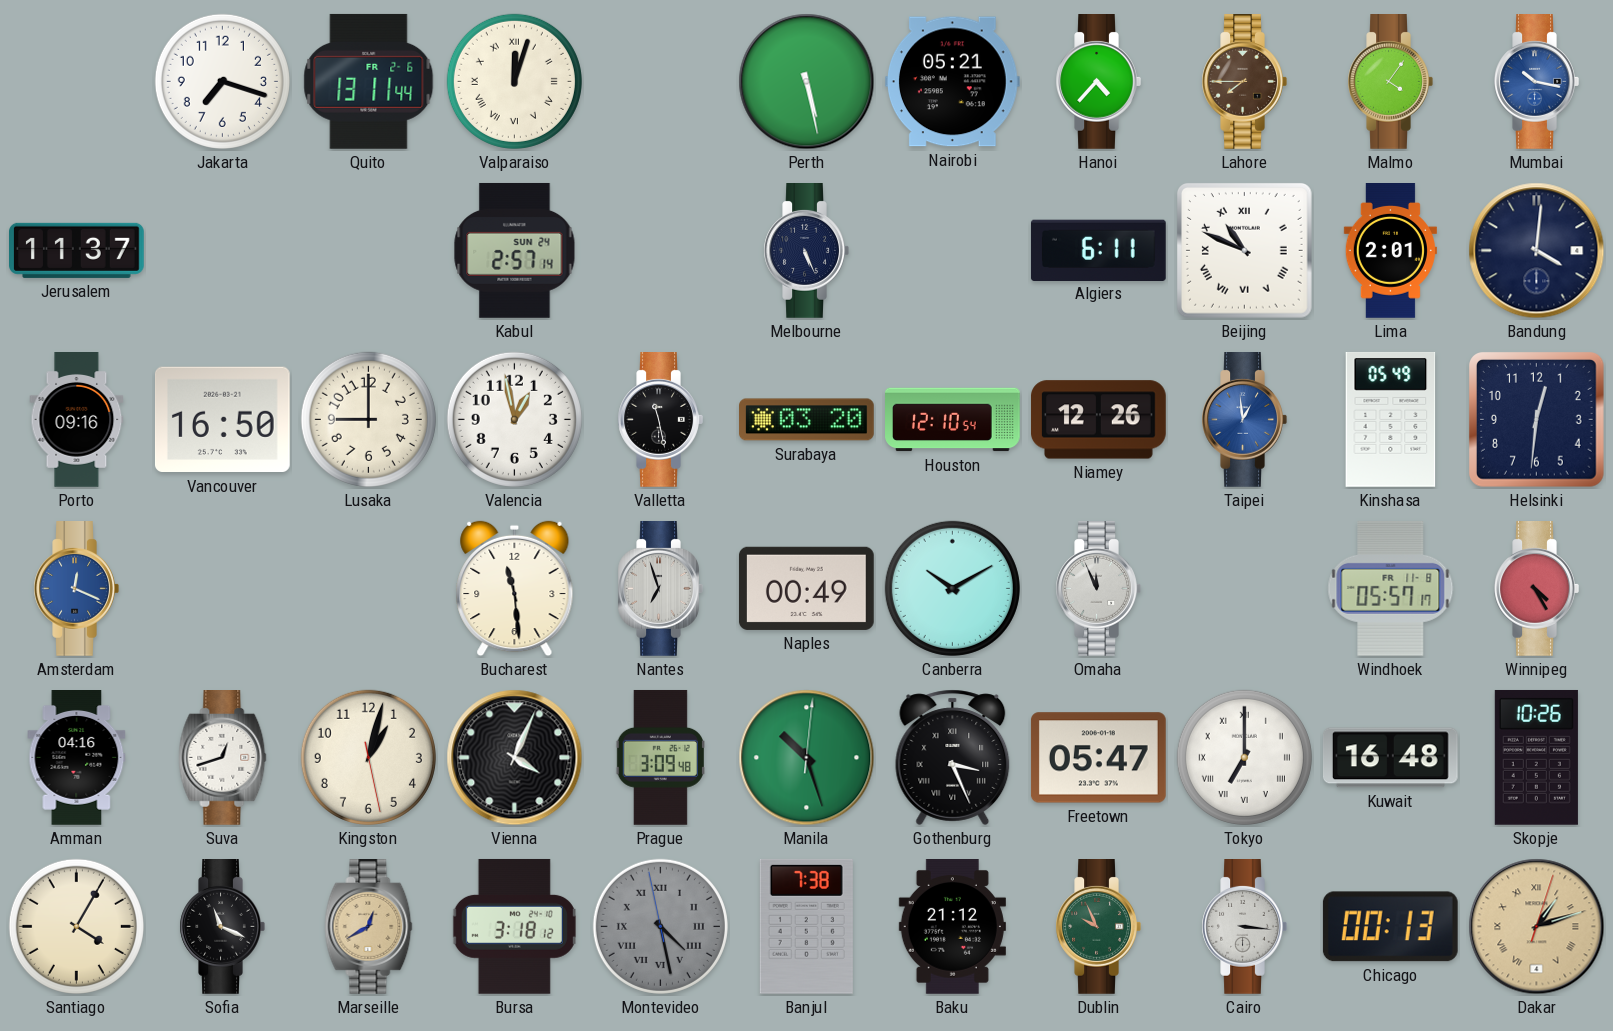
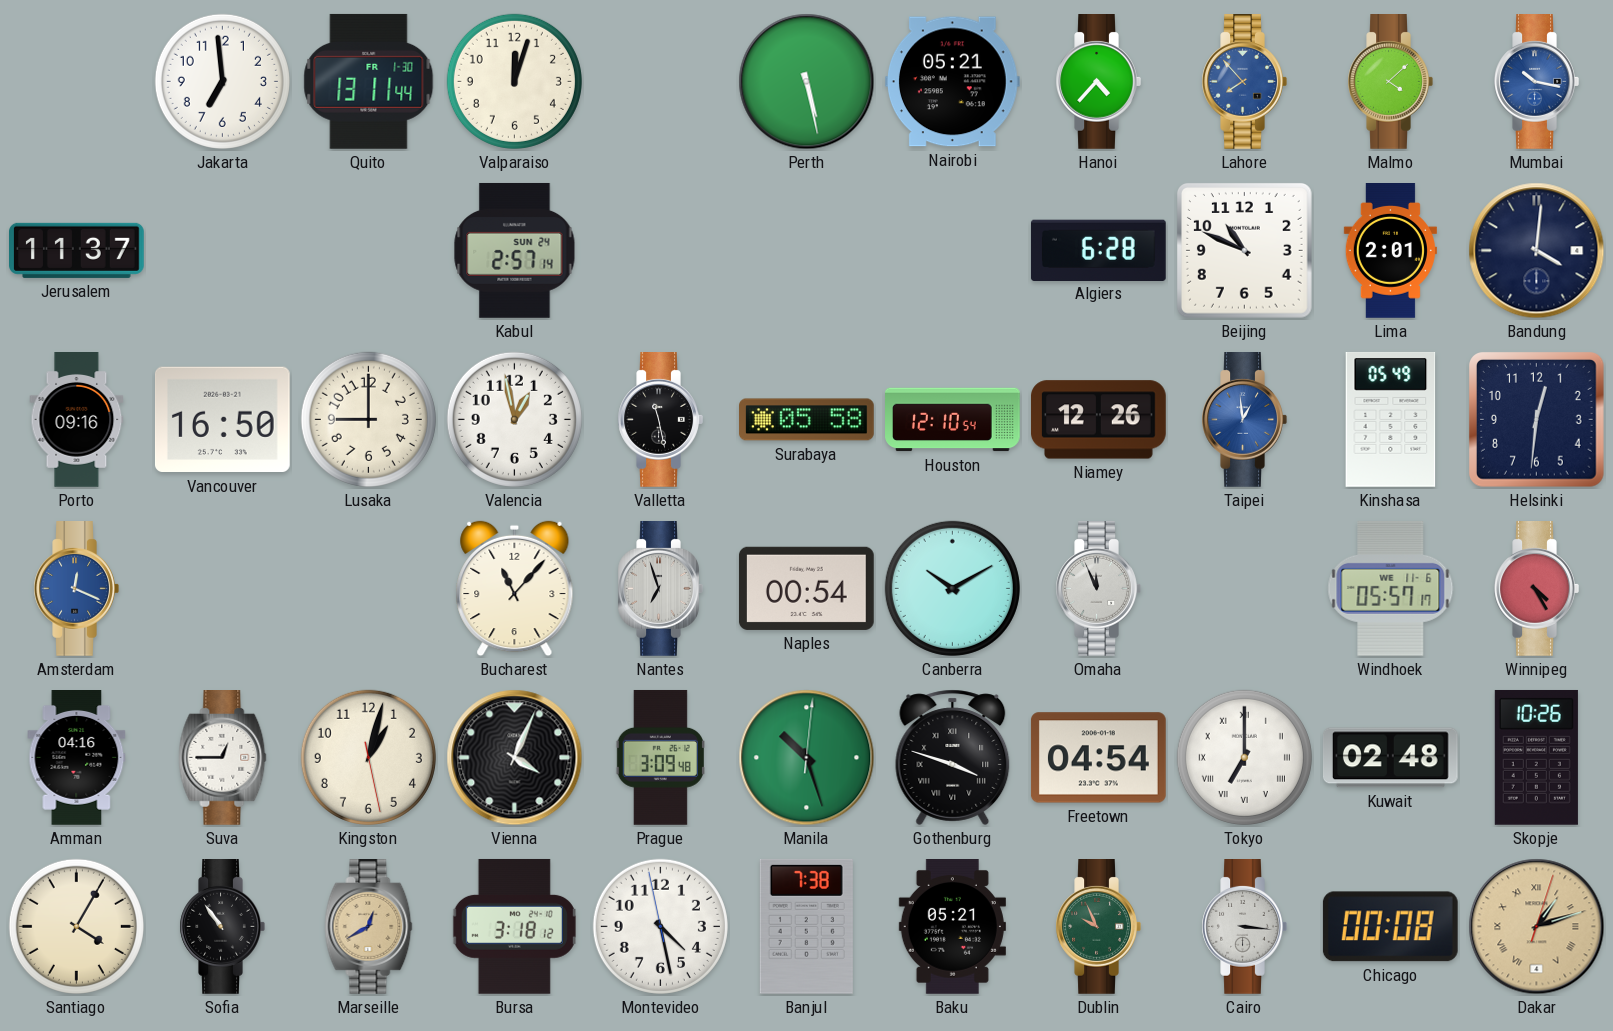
Jakarta: 7:18 -> 6:59 (222, 81)
Quito date: FR 2-6 -> FR 1-30 (369, 81)
Valparaiso numerals: Roman -> Arabic (514, 81)
Lahore: 7:45 -> 7:53 (1244, 82)
Lahore dial: brown -> blue (1244, 82)
Malmo: 4:06 -> 4:08 (1390, 82)
Melbourne: 5:26 -> none (806, 251)
Algiers: 6:11 -> 6:28 (1098, 250)
Beijing numerals: Roman -> Arabic (1244, 250)
Surabaya: 03:20 -> 05:58 (807, 420)
Bucharest: 11:29 -> 11:07 (515, 589)
Naples: 00:49 -> 00:54 (806, 588)
Windhoek date: FR 11-8 -> WE 11-6 (1391, 588)
Suva: 12:42 -> 12:45 (223, 758)
Gothenburg: 3:26 -> 3:48 (953, 757)
Freetown: 05:47 -> 04:54 (1098, 758)
Kuwait: 16:48 -> 02:48 (1390, 758)
Sofia: 11:19 -> 10:54 (222, 927)
Montevideo dial: grey -> white (660, 926)
Montevideo numerals: Roman -> Arabic (660, 926)
Baku: 21:12 -> 05:21 (952, 927)
Chicago: 00:13 -> 00:08 (1390, 927)
